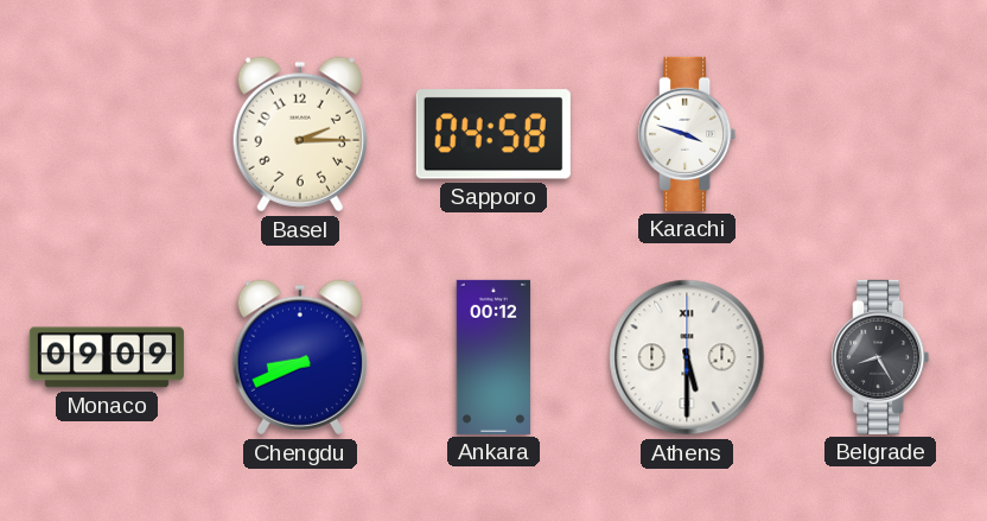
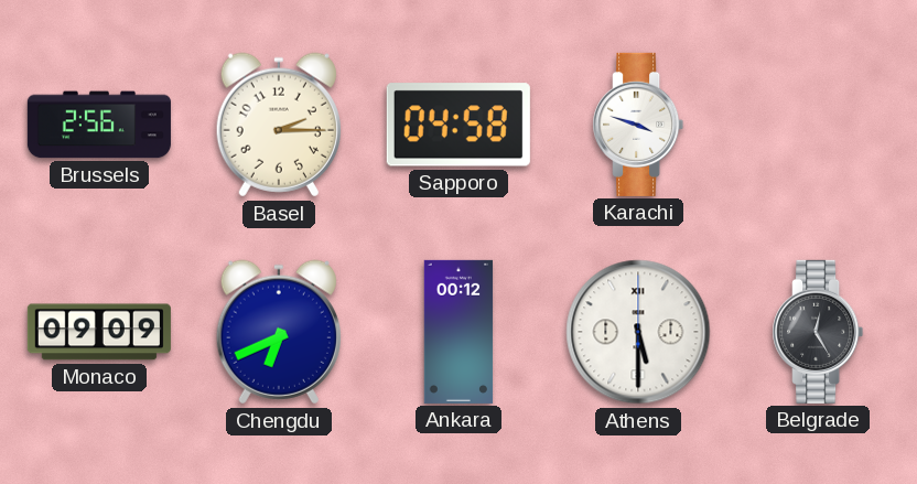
Brussels: none -> 2:56 (99, 125)
Chengdu: 8:41 -> 6:41 (279, 332)
Belgrade: 8:25 -> 12:25 (818, 332)
